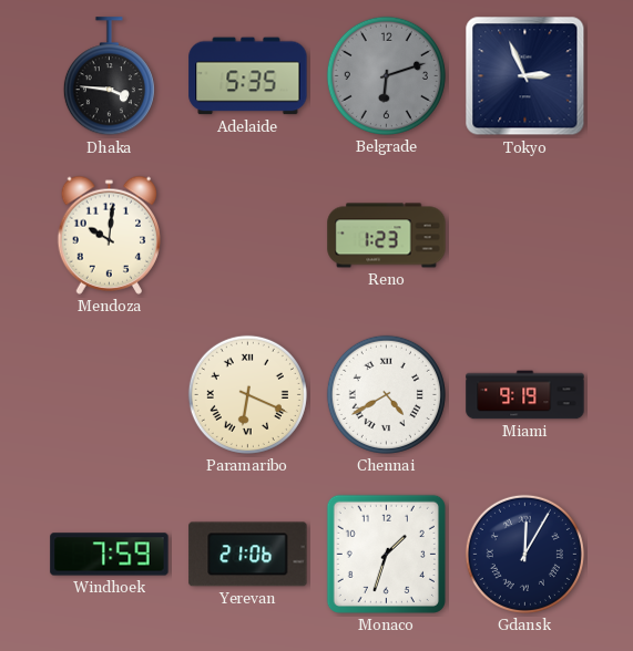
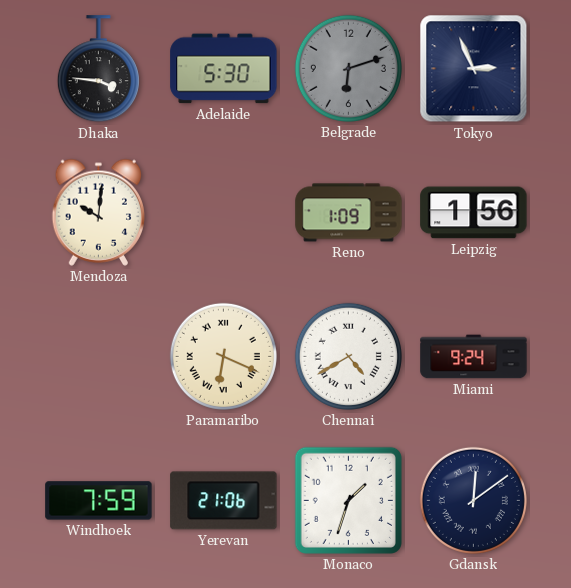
Adelaide: 5:35 -> 5:30 (224, 69)
Reno: 1:23 -> 1:09 (349, 213)
Leipzig: none -> 1:56 (474, 213)
Miami: 9:19 -> 9:24 (474, 357)
Gdansk: 12:05 -> 12:09 (473, 500)
